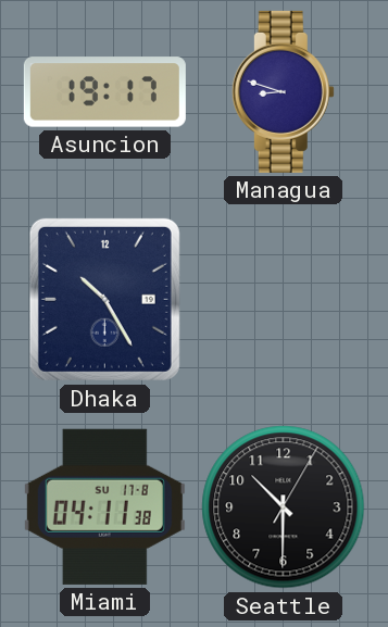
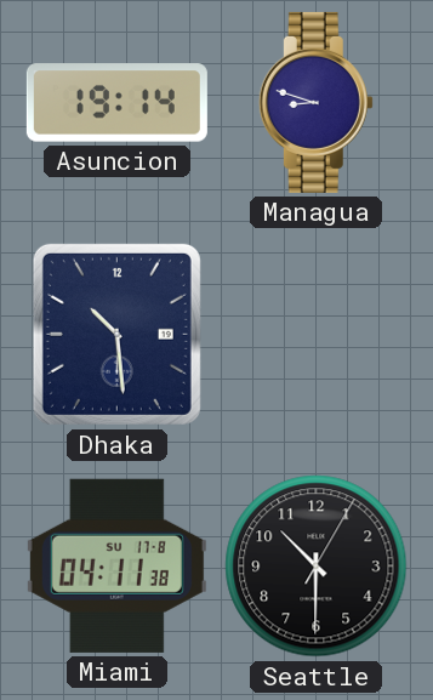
Asuncion: 19:17 -> 19:14 (116, 103)
Dhaka: 10:25 -> 10:29 (116, 334)
